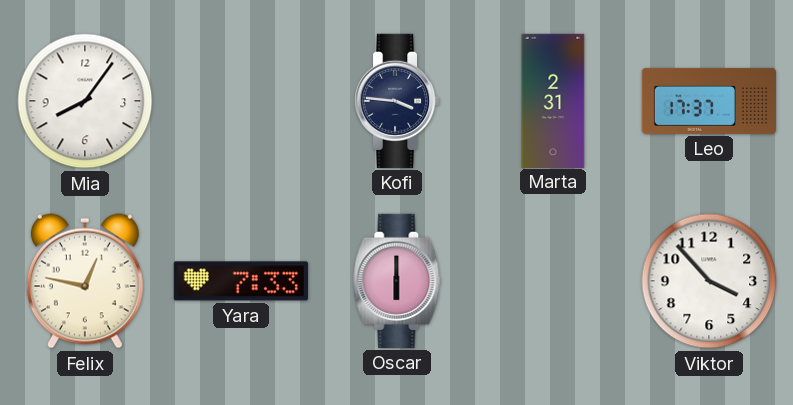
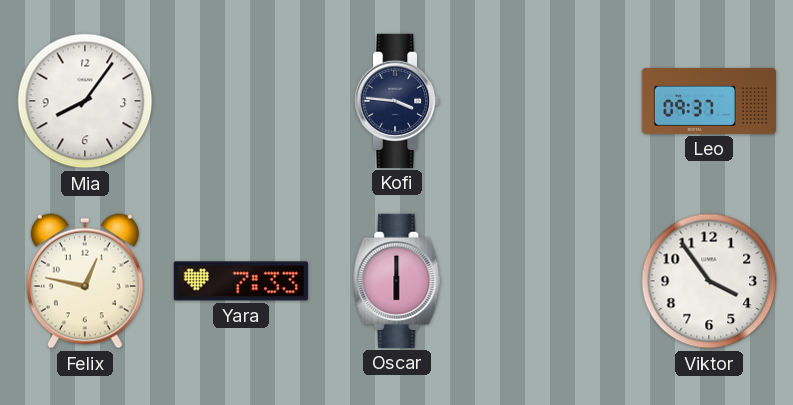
Marta: 2:31 -> none (553, 100)
Leo: 17:37 -> 09:37 (708, 101)
Viktor: 3:53 -> 3:54 (709, 281)
